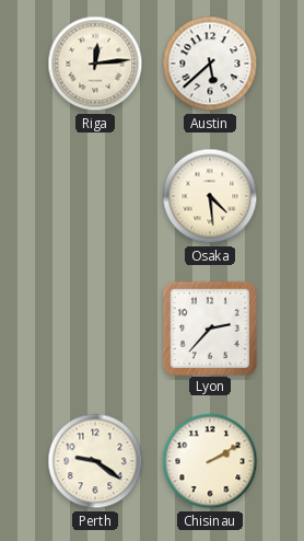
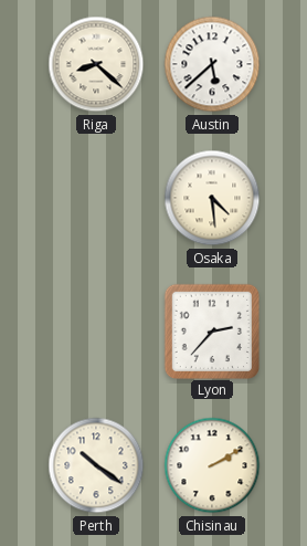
Riga: 12:14 -> 8:22 (96, 64)
Perth: 9:21 -> 10:21 (96, 465)
